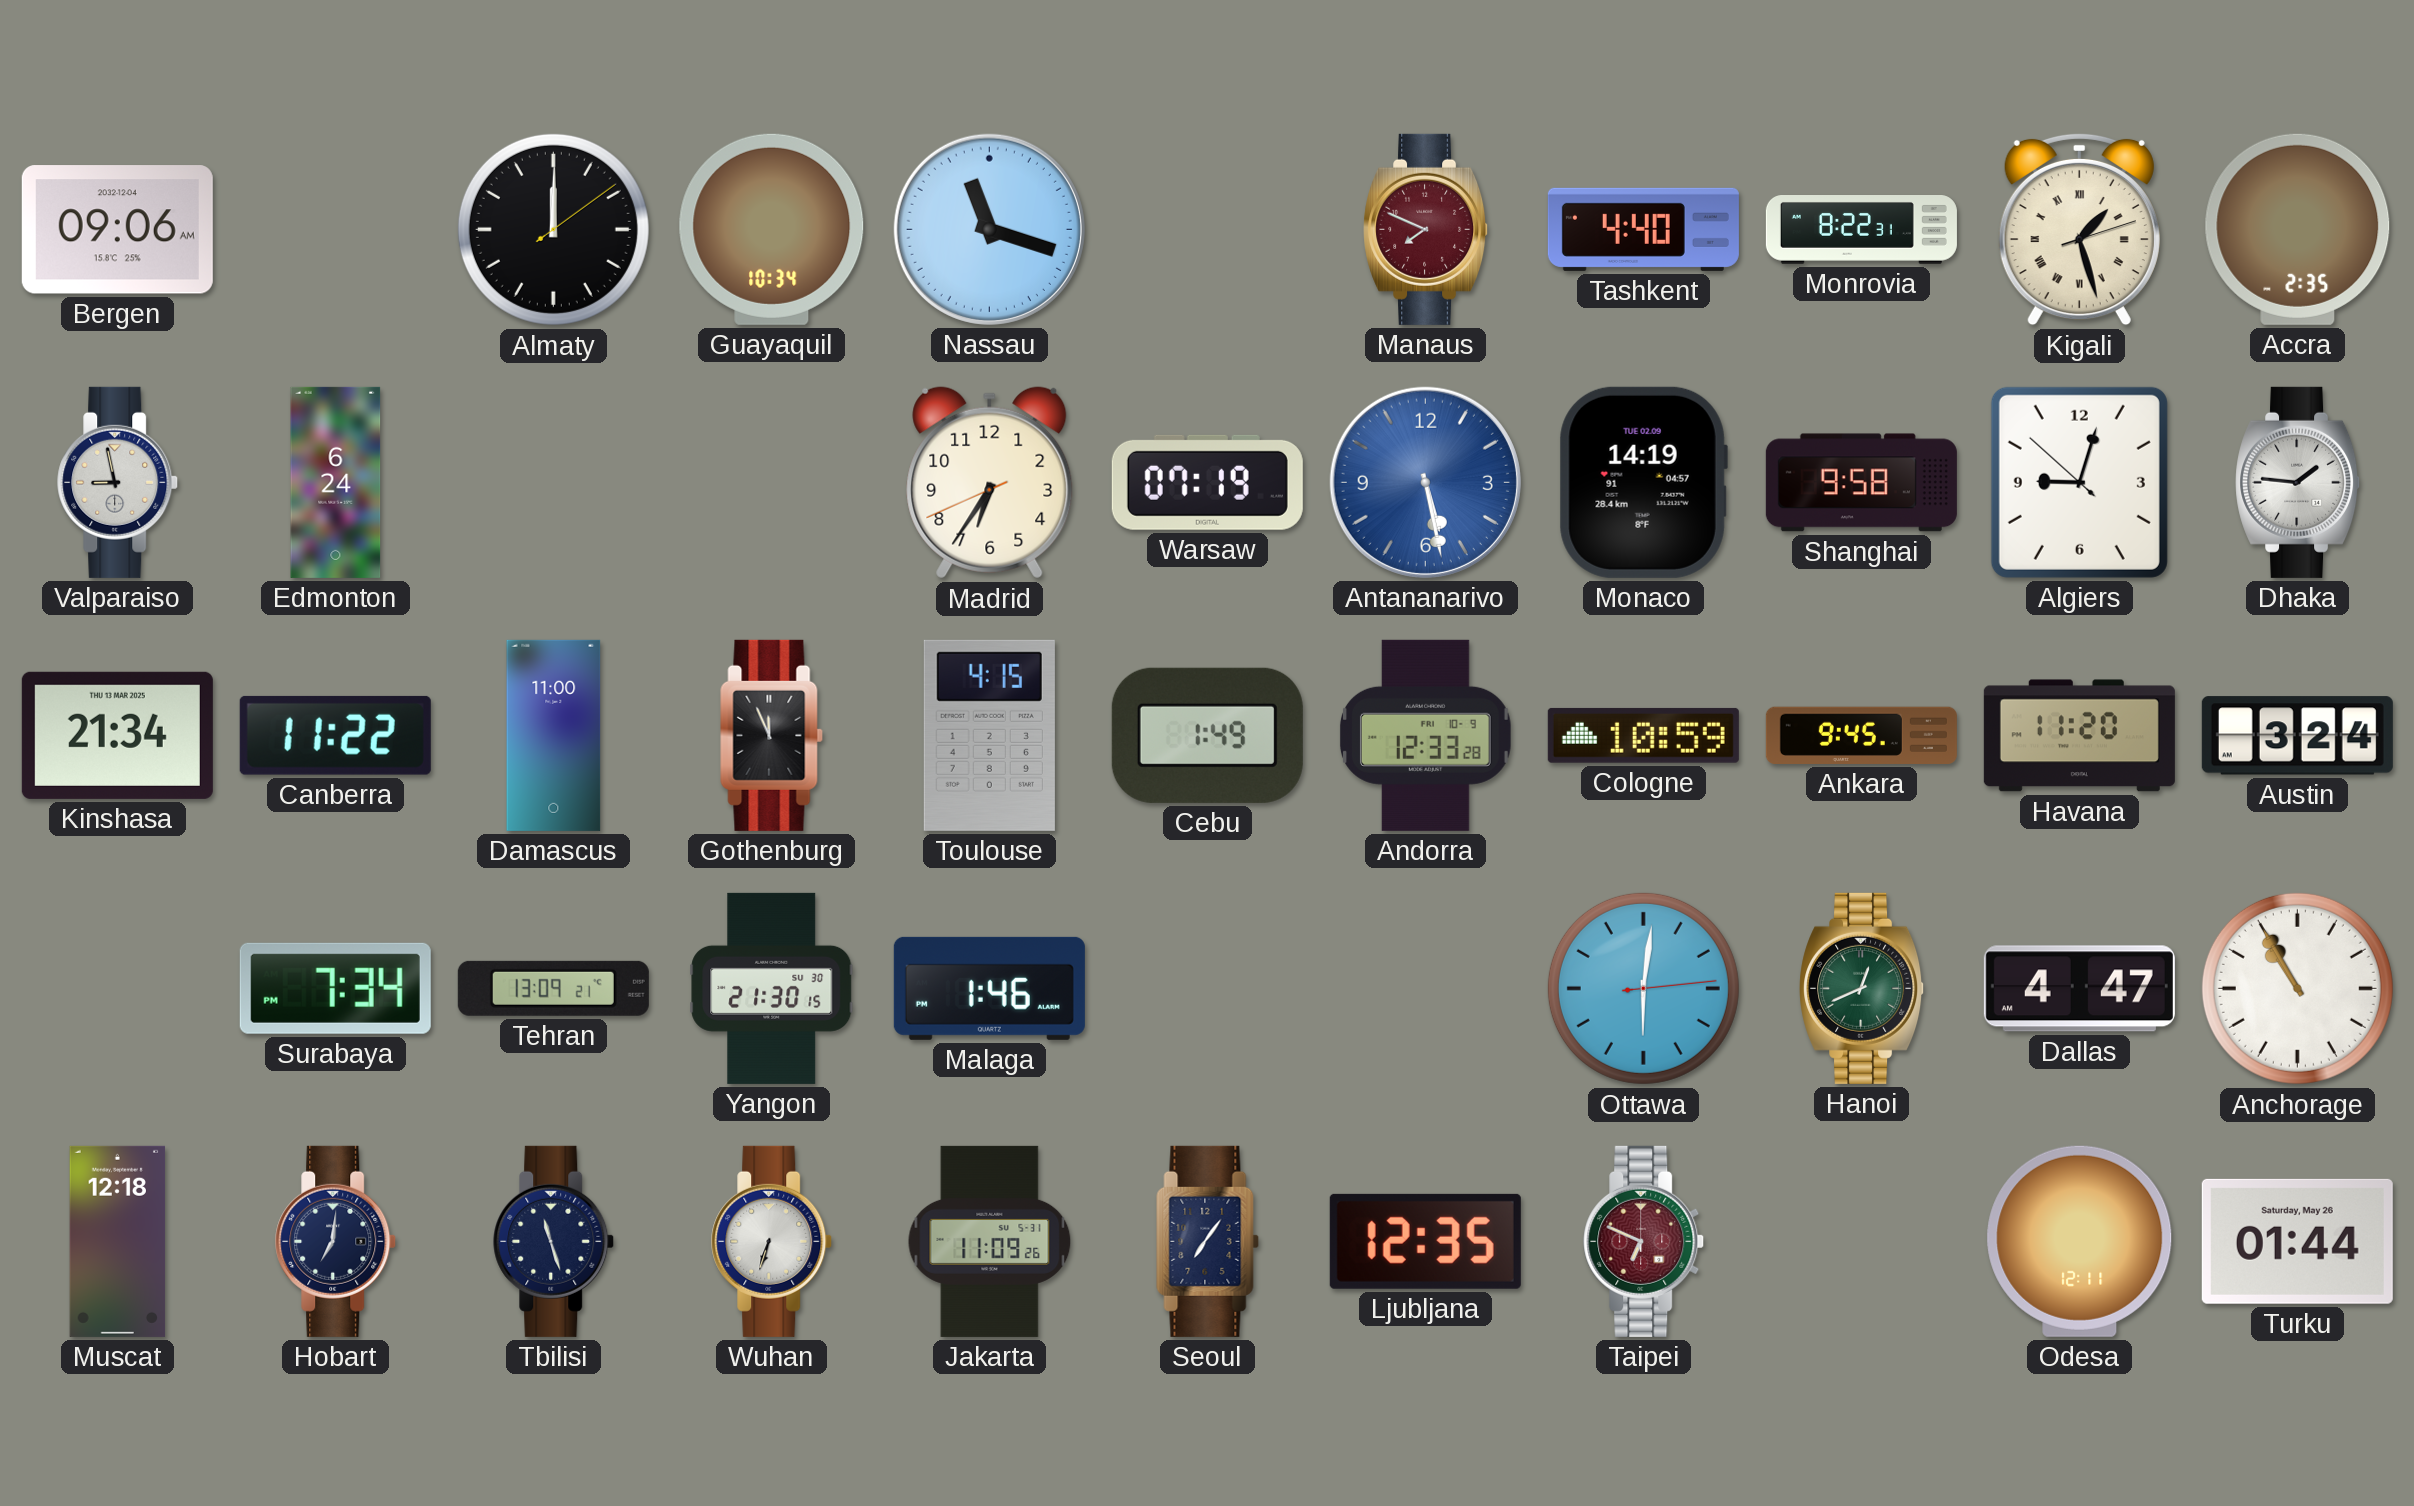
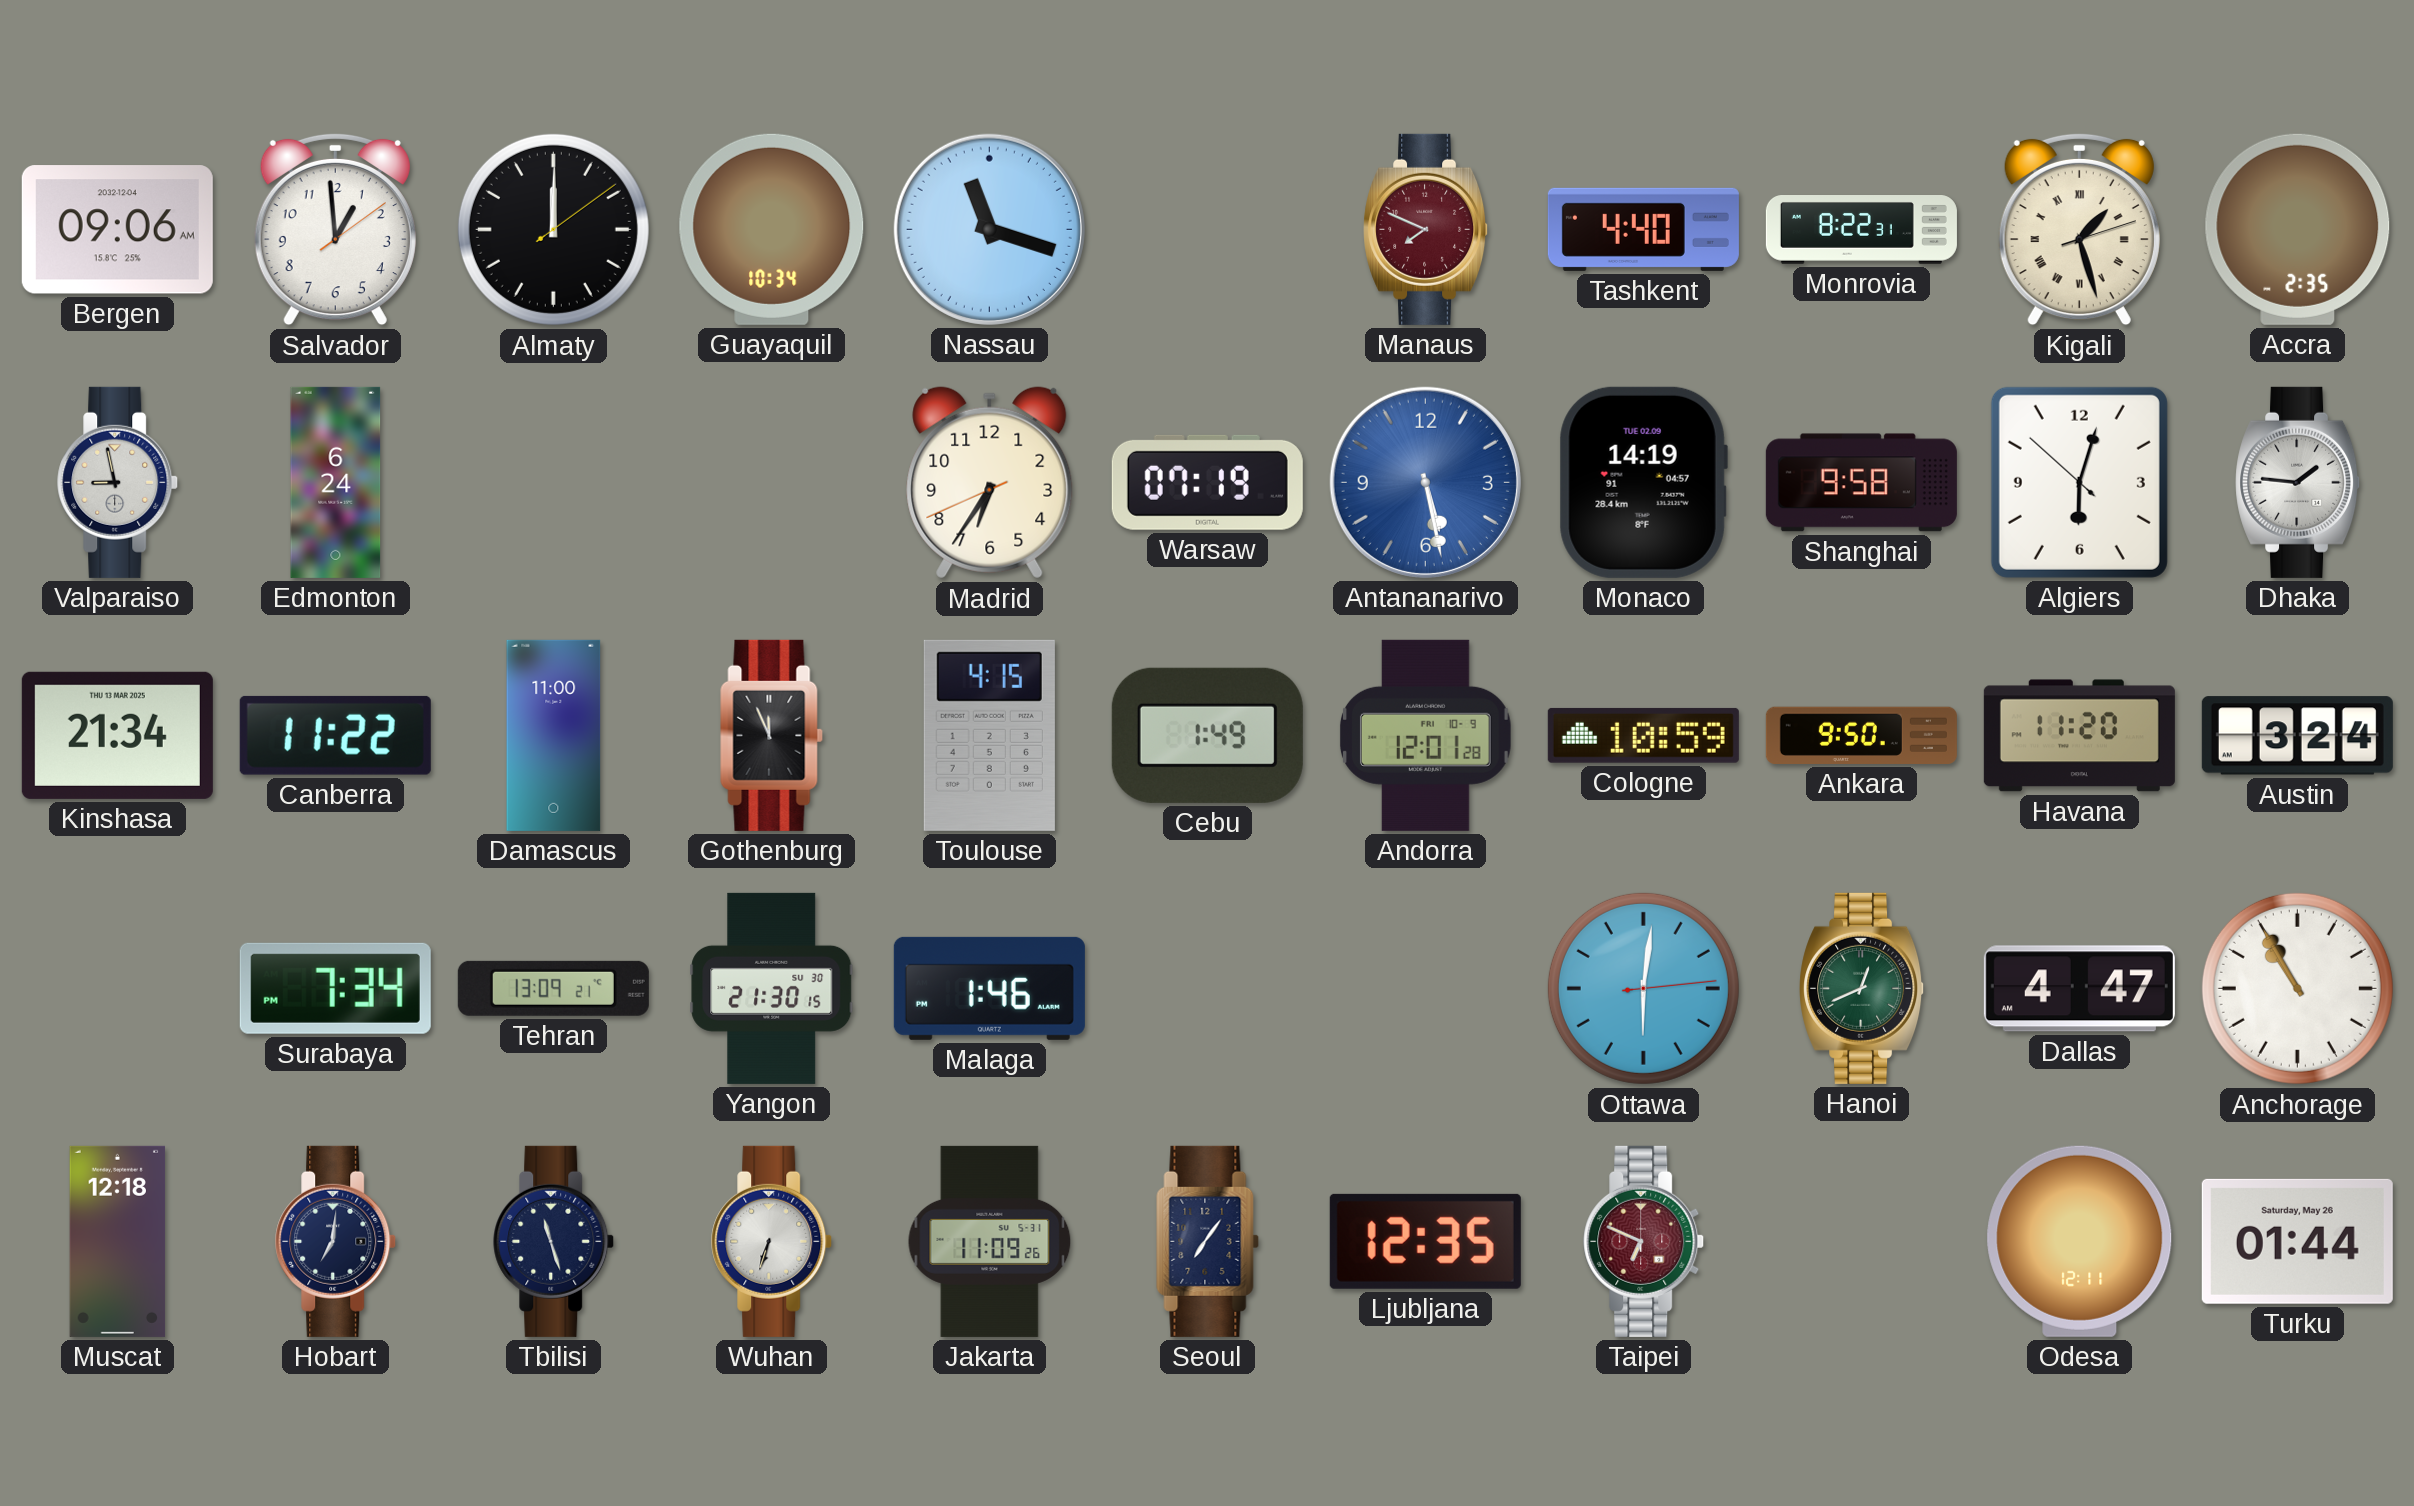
Salvador: none -> 12:59 (335, 229)
Algiers: 9:02 -> 6:02 (2079, 482)
Andorra: 12:33 -> 12:01 (1425, 735)
Ankara: 9:45 -> 9:50 (1861, 735)
